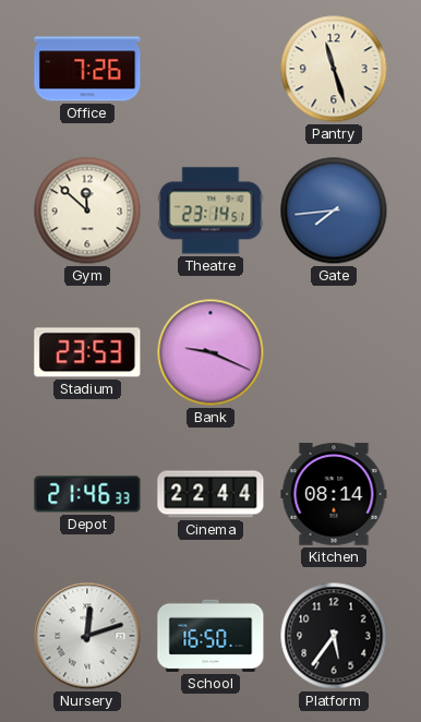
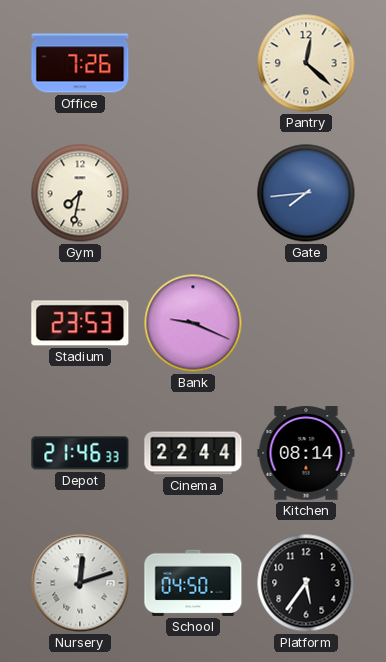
Pantry: 11:27 -> 12:22 (306, 63)
Gym: 11:52 -> 7:32 (80, 193)
Theatre: 23:14 -> none (211, 210)
School: 16:50 -> 04:50 (193, 583)
